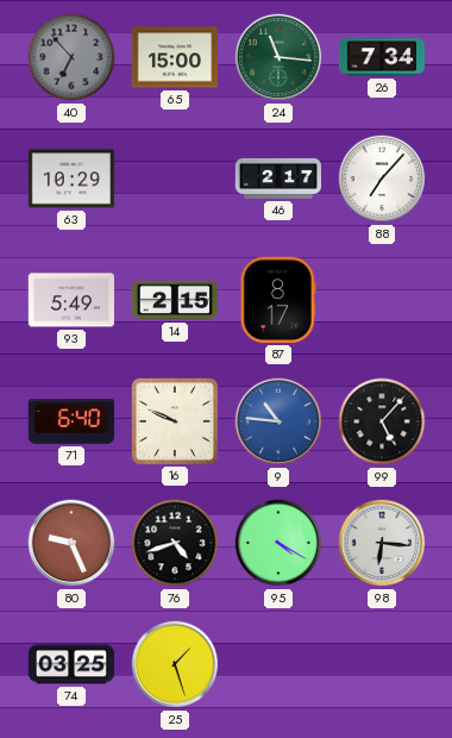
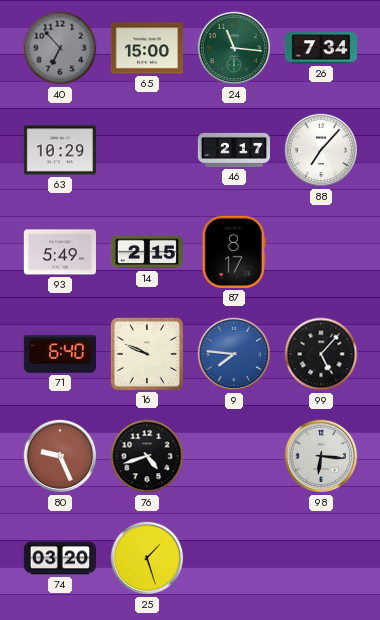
9: 10:46 -> 7:46 (234, 354)
95: 4:20 -> none (278, 543)
74: 03:25 -> 03:20 (59, 558)
